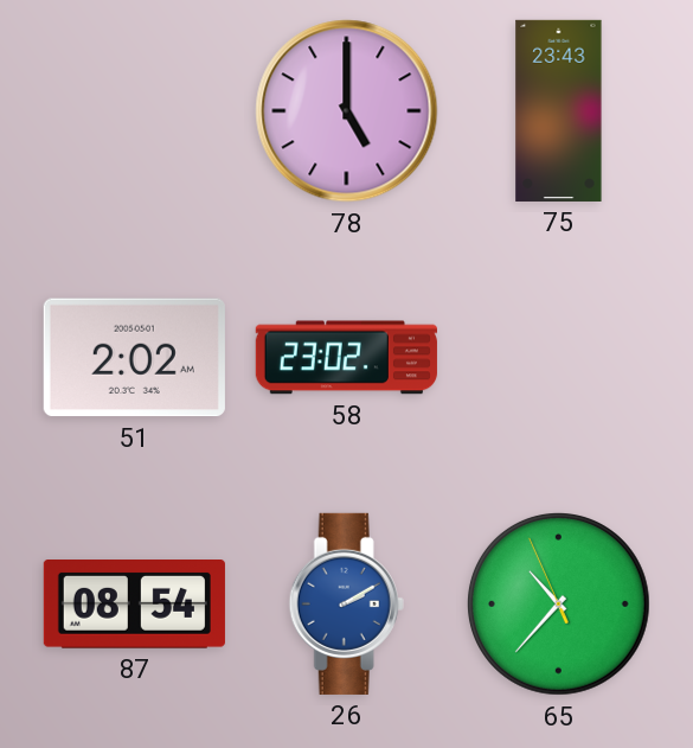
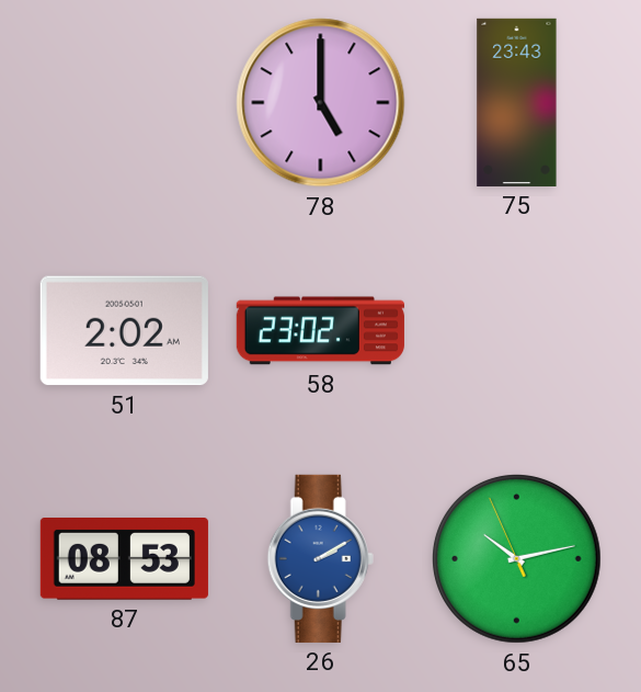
87: 08:54 -> 08:53 (124, 559)
65: 10:36 -> 10:12 (517, 559)
